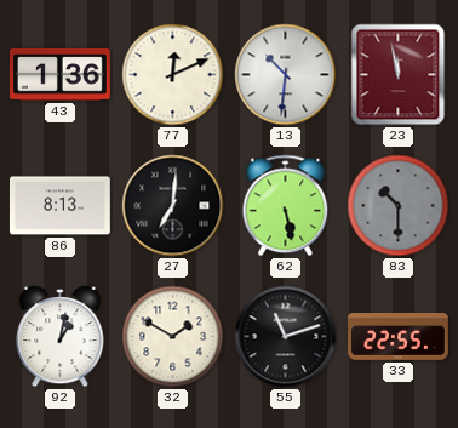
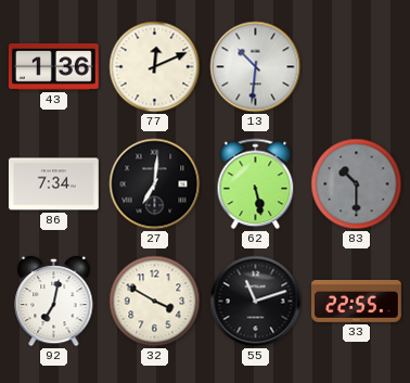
23: 11:58 -> none (399, 75)
86: 8:13 -> 7:34 (54, 184)
92: 1:02 -> 7:02 (54, 302)
32: 1:50 -> 3:50 (155, 302)
